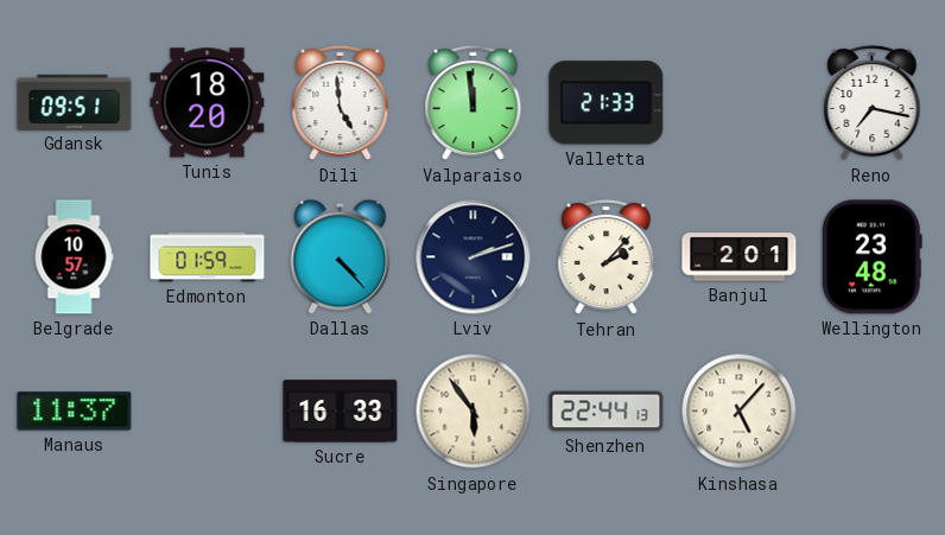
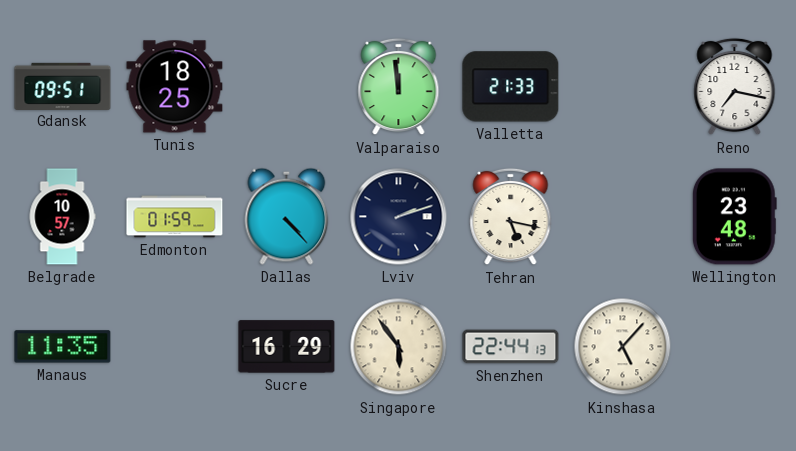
Tunis: 18:20 -> 18:25 (175, 87)
Dili: 4:59 -> none (341, 103)
Tehran: 2:07 -> 5:17 (511, 217)
Banjul: 2:01 -> none (740, 257)
Manaus: 11:37 -> 11:35 (63, 347)
Sucre: 16:33 -> 16:29 (287, 347)
